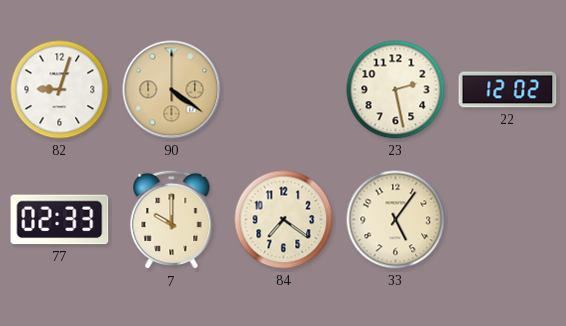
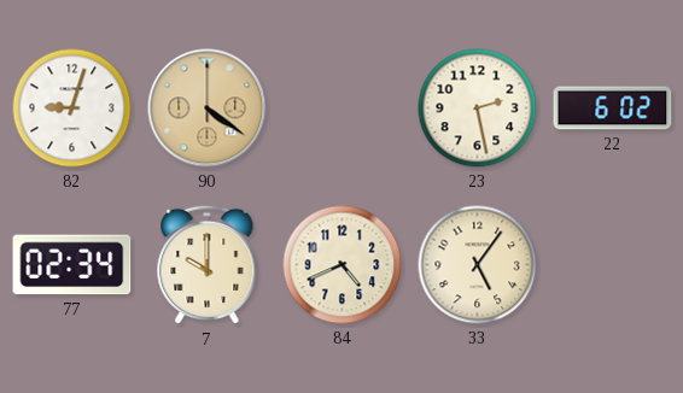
22: 12:02 -> 6:02 (613, 108)
77: 02:33 -> 02:34 (72, 265)
84: 7:21 -> 4:41 (343, 265)
